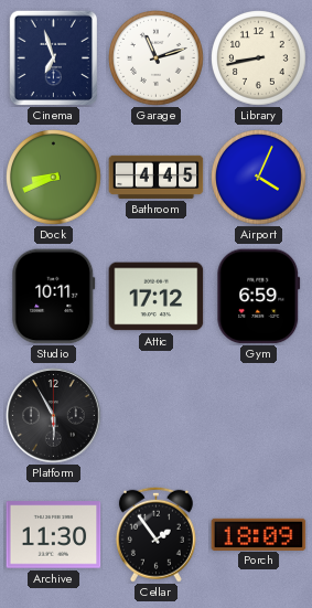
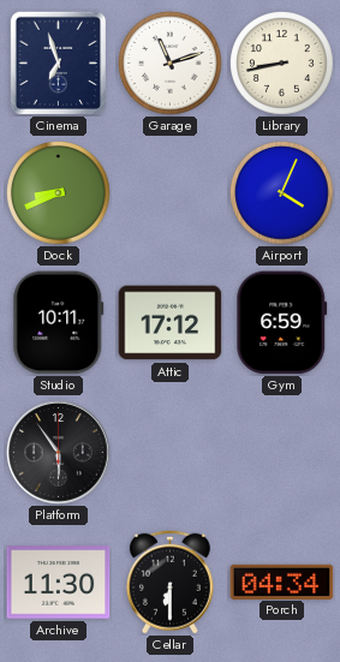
Bathroom: 4:45 -> none (157, 177)
Platform: 5:55 -> 5:54 (59, 453)
Cellar: 1:54 -> 6:30 (169, 582)
Porch: 18:09 -> 04:34 (282, 582)
